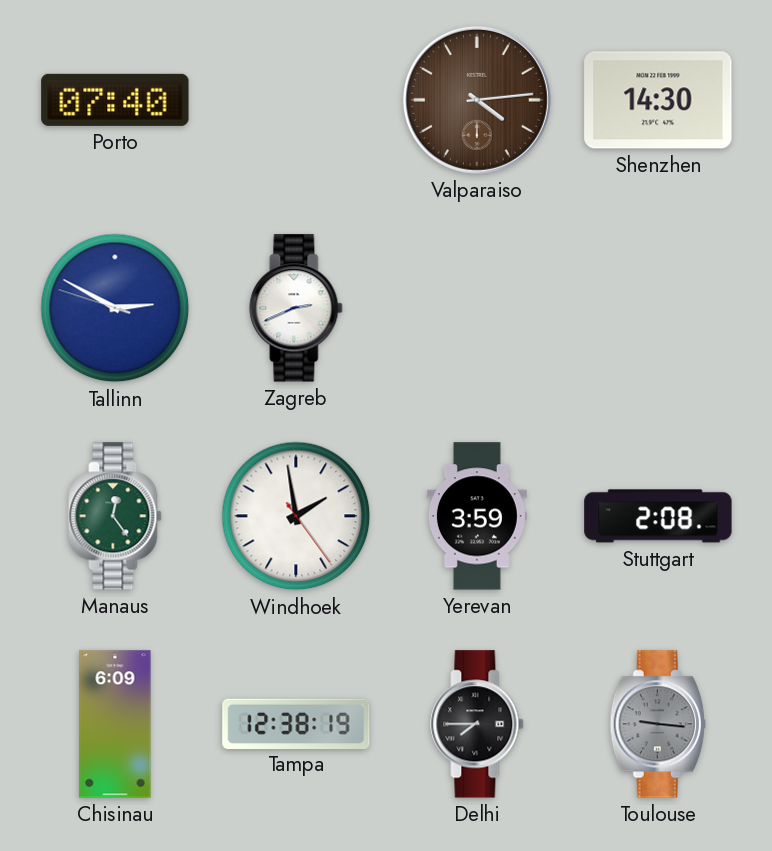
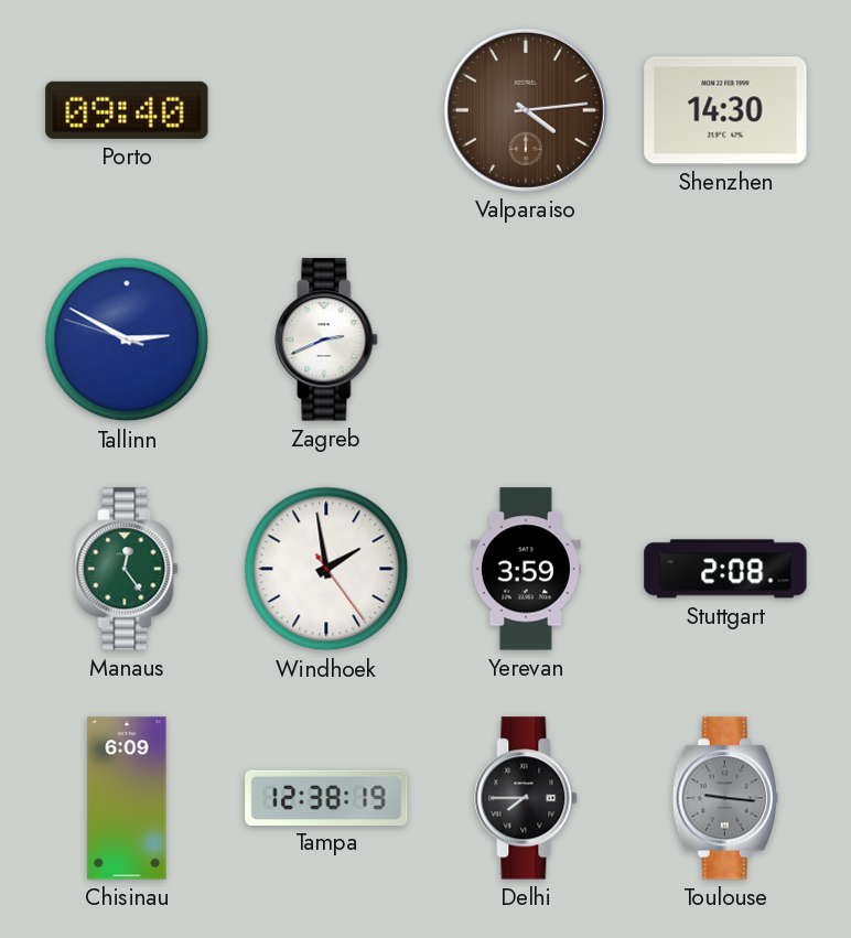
Porto: 07:40 -> 09:40 (127, 110)
